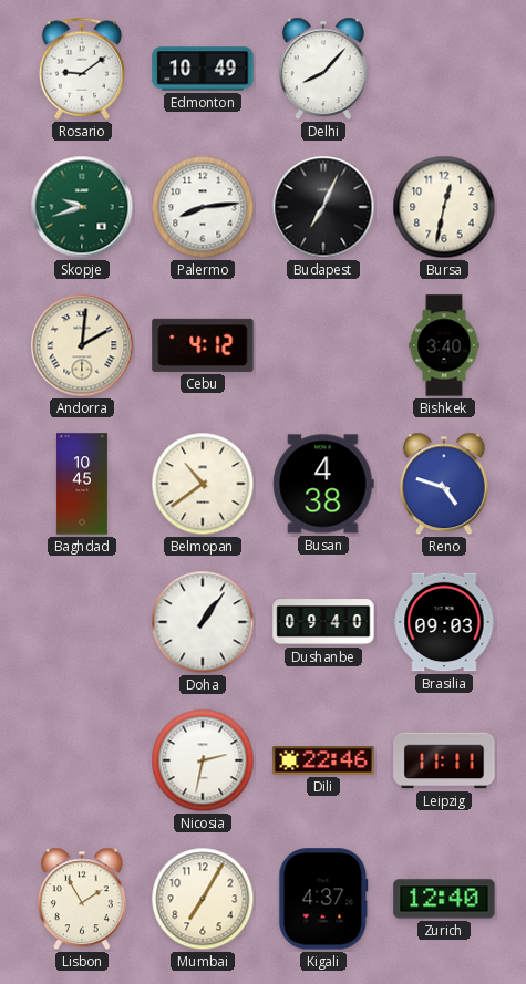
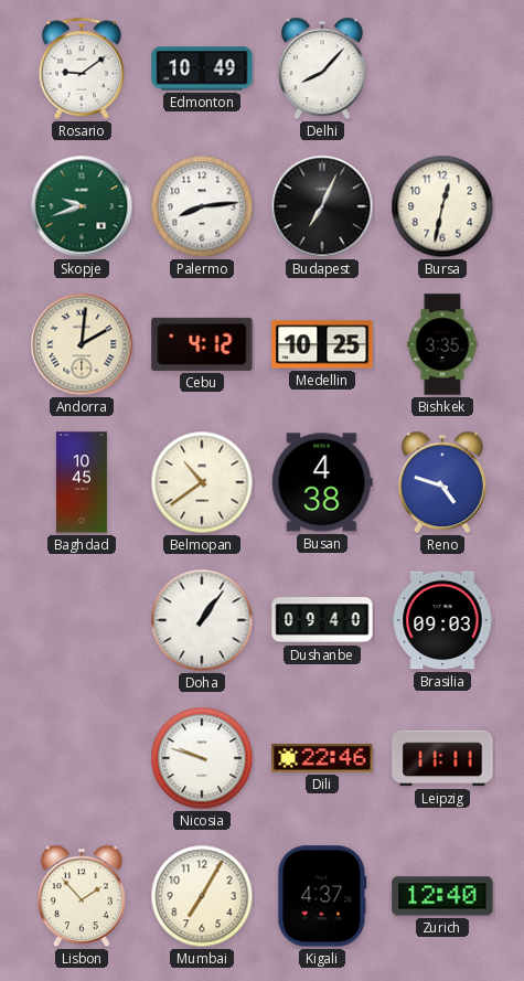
Medellin: none -> 10:25 (322, 344)
Bishkek: 3:40 -> 3:35 (442, 344)
Nicosia: 2:32 -> 9:48 (202, 758)
Lisbon: 1:55 -> 1:53 (82, 896)
